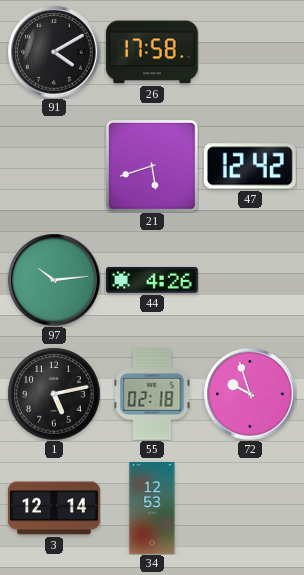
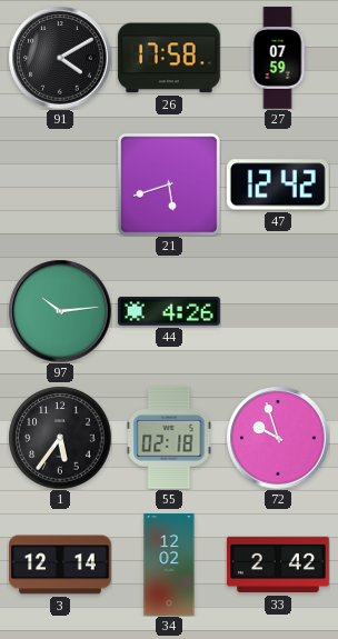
27: none -> 07:59 (278, 58)
1: 5:13 -> 5:36 (60, 438)
34: 12:53 -> 12:02 (169, 565)
33: none -> 2:42 (279, 565)
